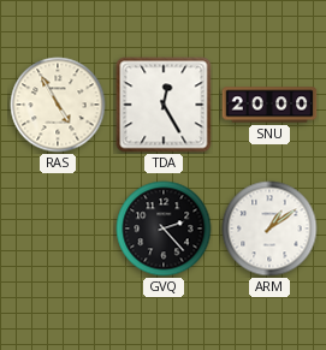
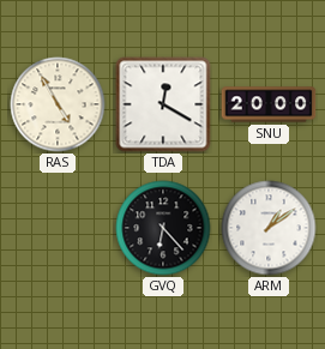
TDA: 12:25 -> 12:20 (163, 104)
GVQ: 2:23 -> 6:23 (163, 228)
